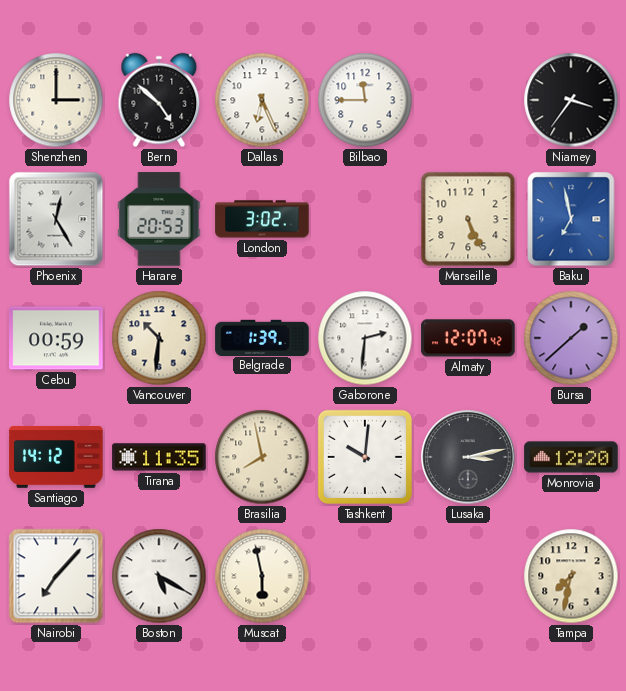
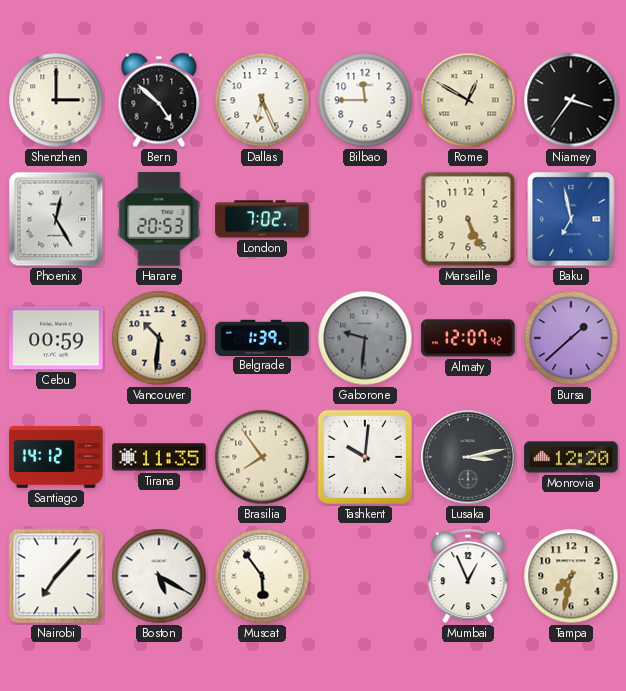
Rome: none -> 12:50 (468, 100)
London: 3:02 -> 7:02 (262, 219)
Gaborone: 2:31 -> 9:31 (365, 338)
Gaborone dial: white -> grey (365, 338)
Brasilia: 7:58 -> 7:54 (262, 457)
Muscat: 5:58 -> 5:54 (262, 576)
Mumbai: none -> 12:56 (468, 576)
